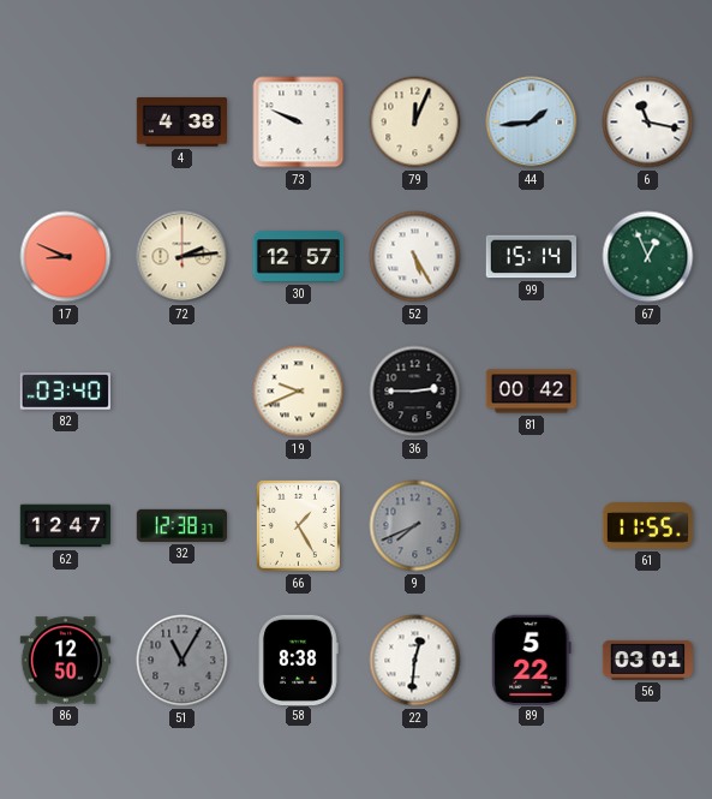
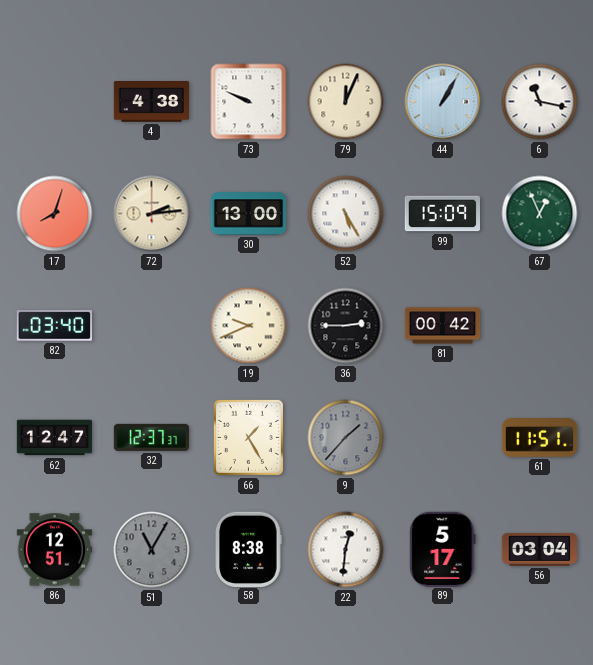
44: 1:44 -> 1:05 (443, 102)
17: 8:49 -> 8:03 (55, 214)
30: 12:57 -> 13:00 (249, 214)
99: 15:14 -> 15:09 (442, 214)
32: 12:38 -> 12:37 (151, 437)
9: 7:41 -> 1:37 (346, 438)
61: 11:55 -> 11:51 (540, 438)
86: 12:50 -> 12:51 (55, 550)
89: 5:22 -> 5:17 (443, 549)
56: 03:01 -> 03:04 (540, 549)
